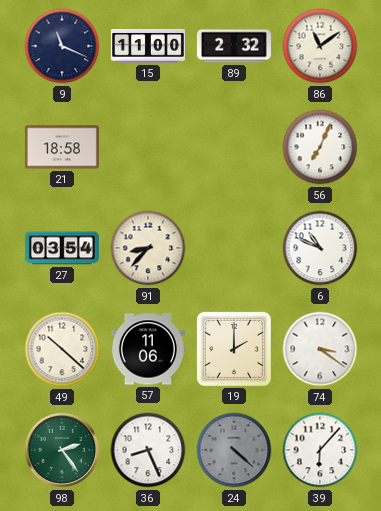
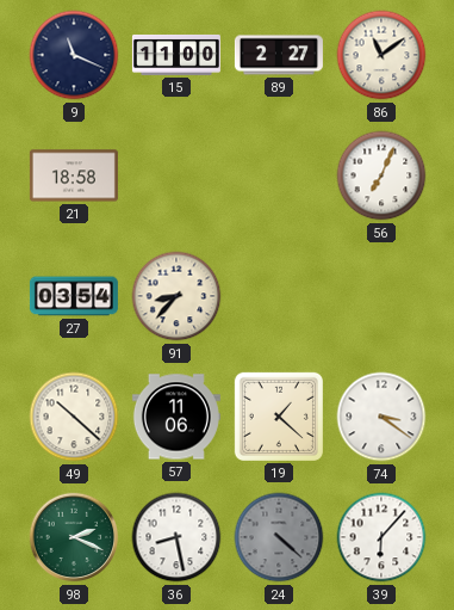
89: 2:32 -> 2:27 (279, 55)
6: 10:49 -> none (320, 248)
19: 2:00 -> 1:22 (279, 417)
98: 2:24 -> 2:19 (74, 537)
36: 8:26 -> 8:28 (176, 537)
